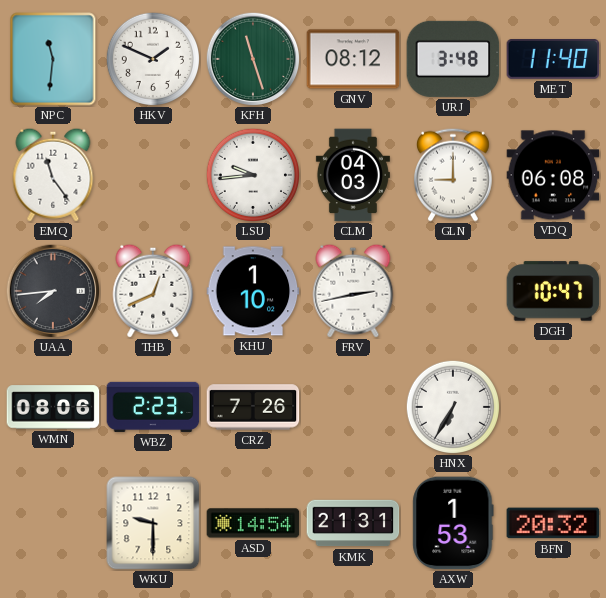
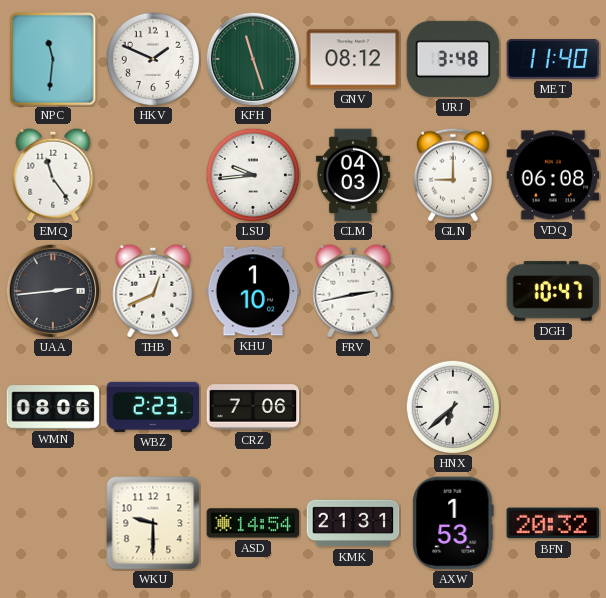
UAA: 7:44 -> 2:44 (53, 291)
CRZ: 7:26 -> 7:06 (253, 407)
HNX: 6:35 -> 6:38 (452, 406)
